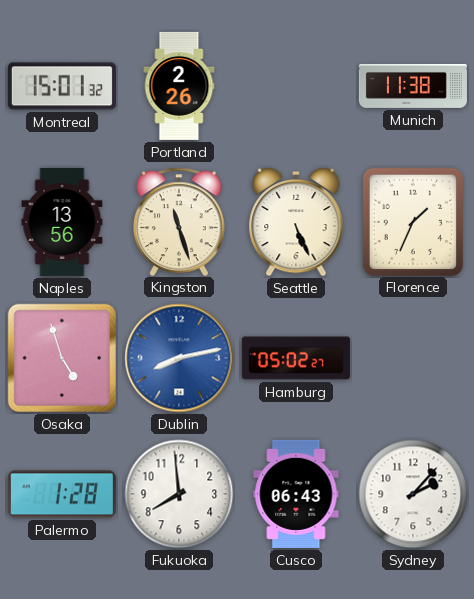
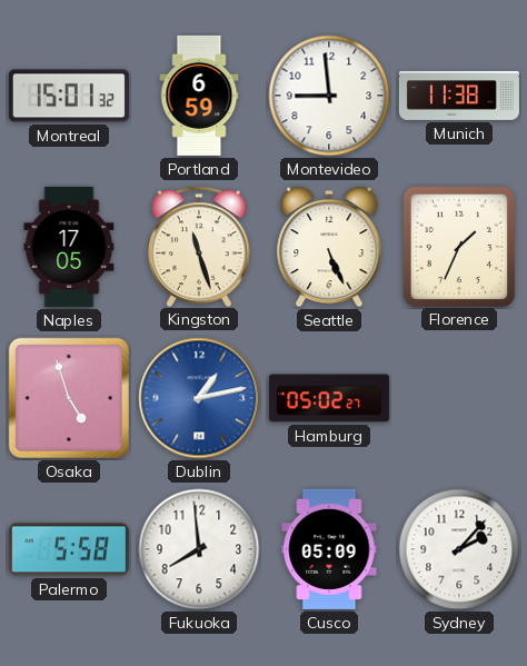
Portland: 2:26 -> 6:59 (199, 96)
Montevideo: none -> 8:59 (329, 96)
Naples: 13:56 -> 17:05 (69, 247)
Dublin: 8:13 -> 1:13 (199, 398)
Palermo: 1:28 -> 5:58 (69, 549)
Cusco: 06:43 -> 05:09 (329, 549)
